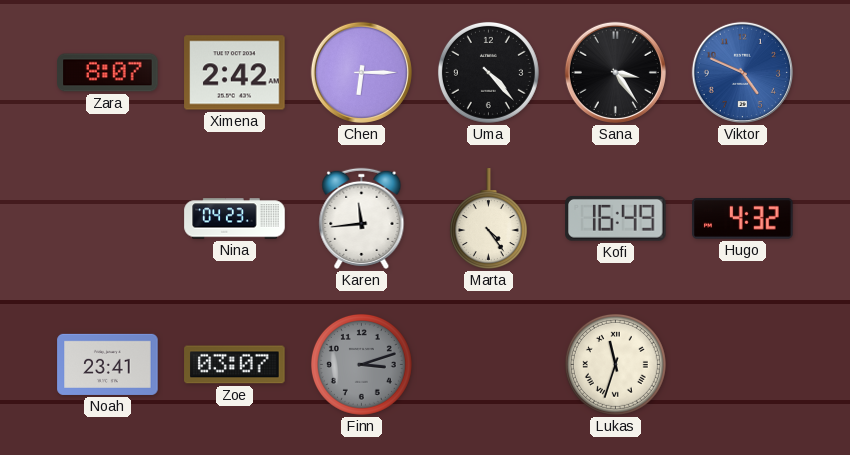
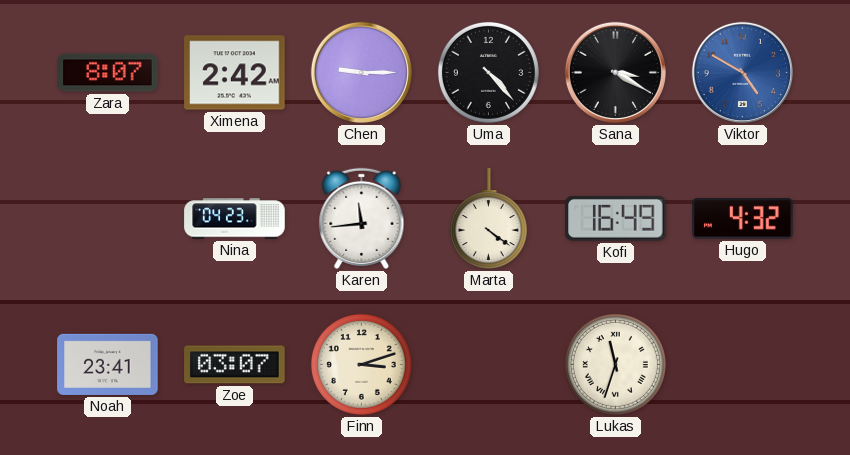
Chen: 6:15 -> 9:15 (361, 72)
Sana: 3:24 -> 3:20 (615, 72)
Viktor: 4:49 -> 4:50 (742, 72)
Marta: 4:24 -> 4:21 (488, 219)
Finn dial: grey -> cream (361, 364)
